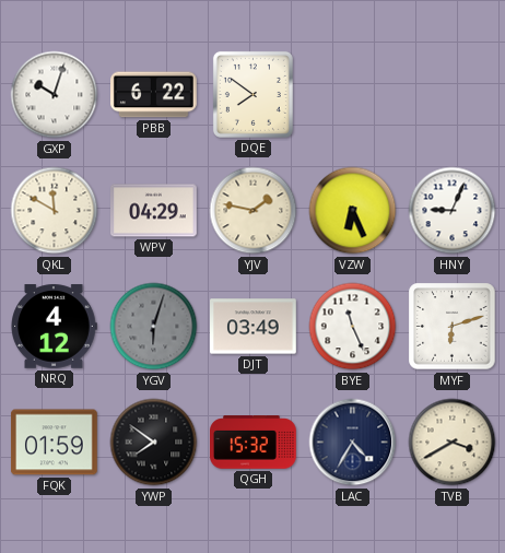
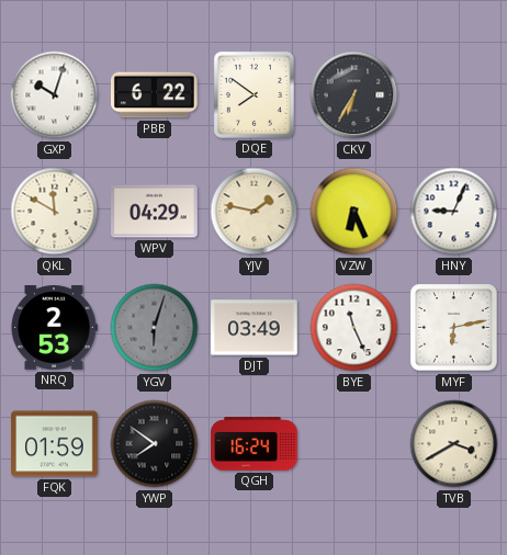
CKV: none -> 6:35 (354, 95)
NRQ: 4:12 -> 2:53 (54, 328)
MYF: 6:12 -> 6:13 (454, 328)
QGH: 15:32 -> 16:24 (255, 444)
LAC: 4:35 -> none (353, 443)
